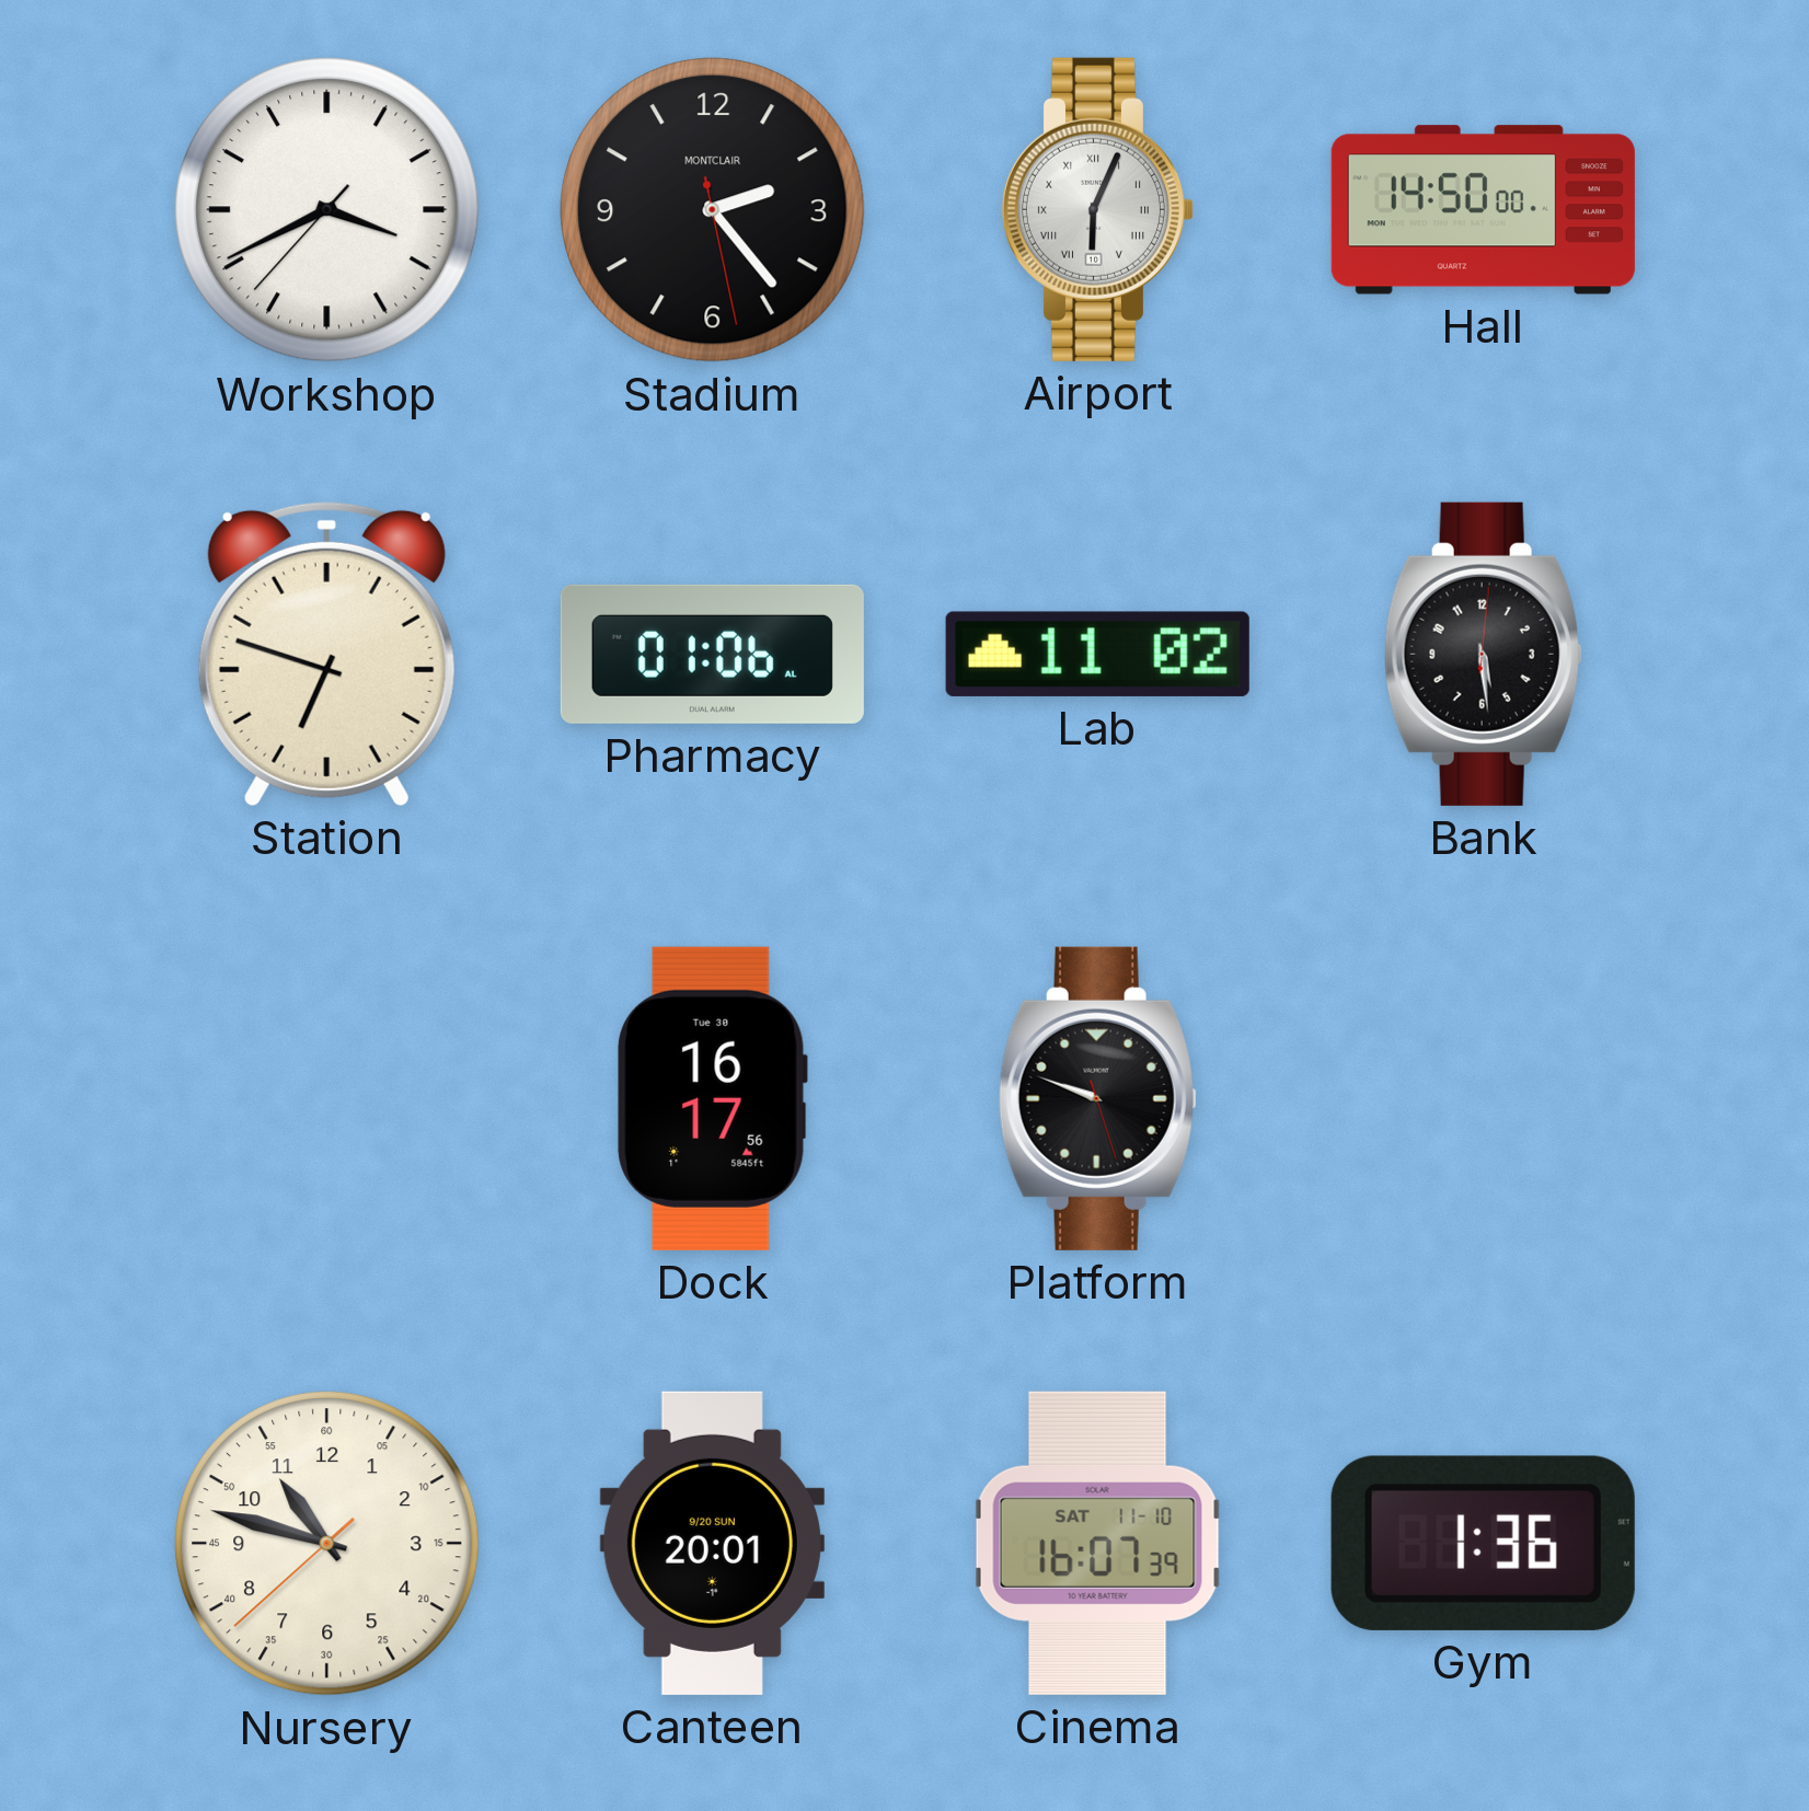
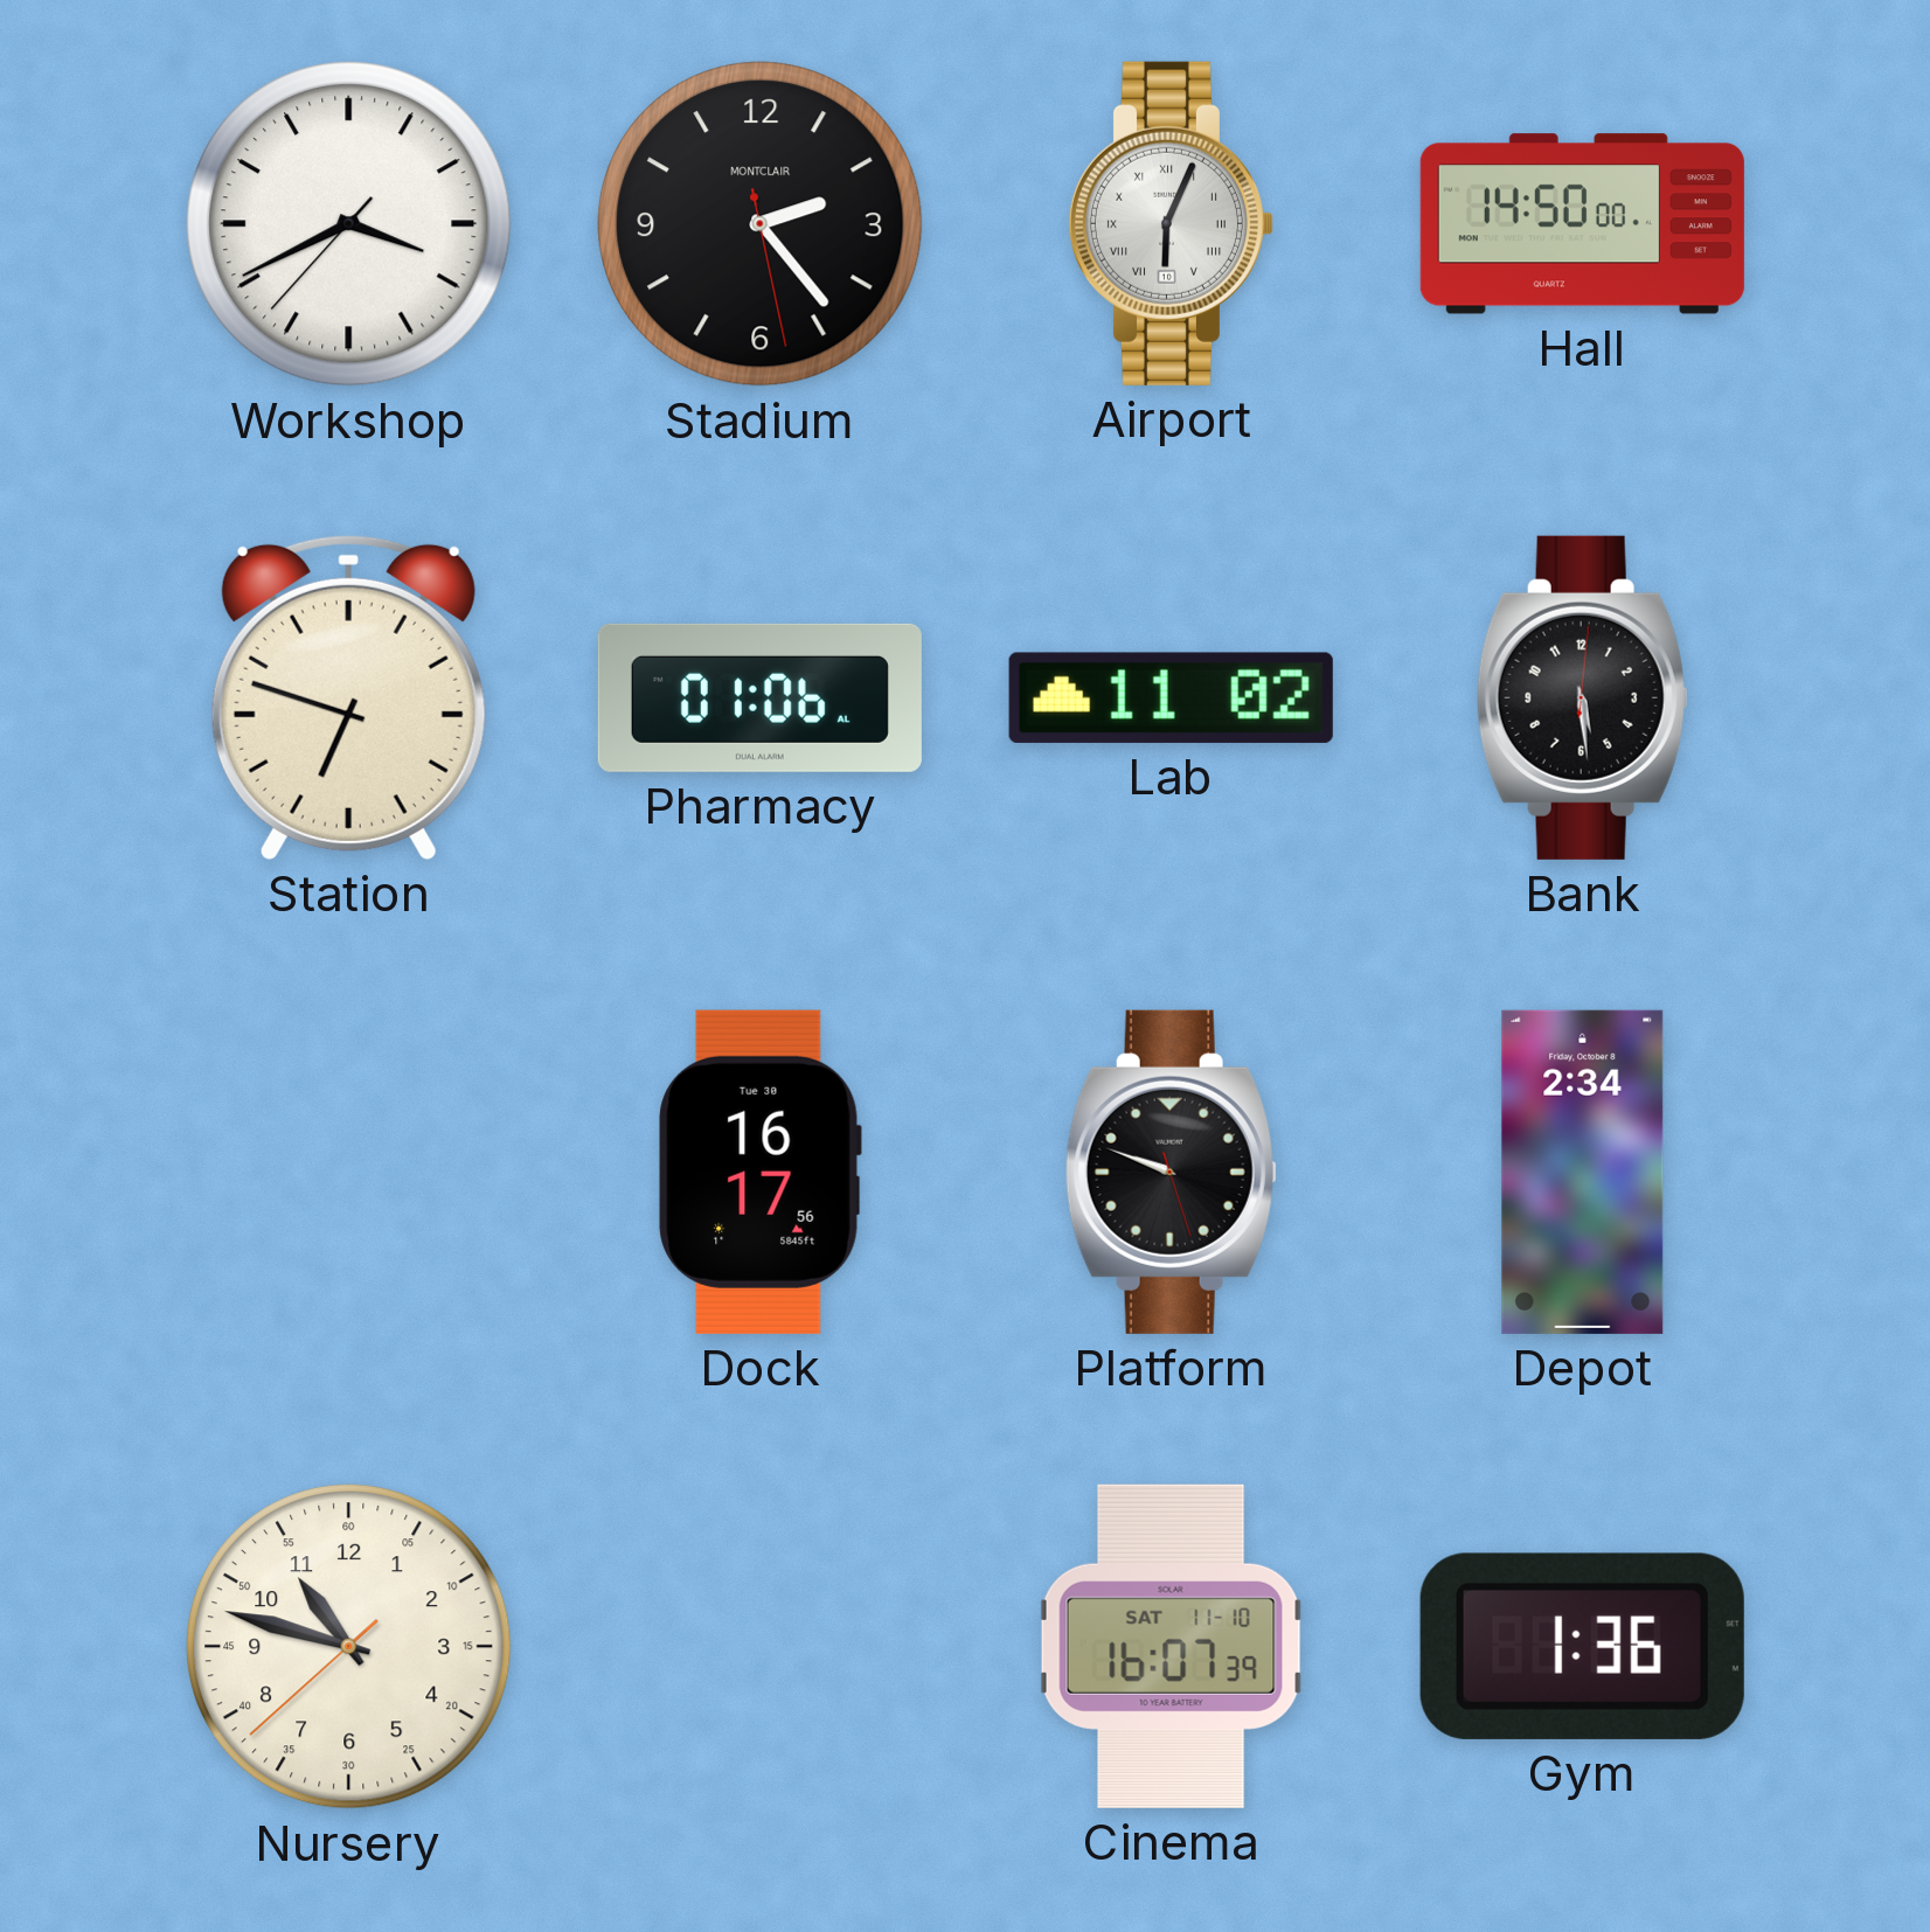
Depot: none -> 2:34 (1583, 1172)
Canteen: 20:01 -> none (712, 1543)
